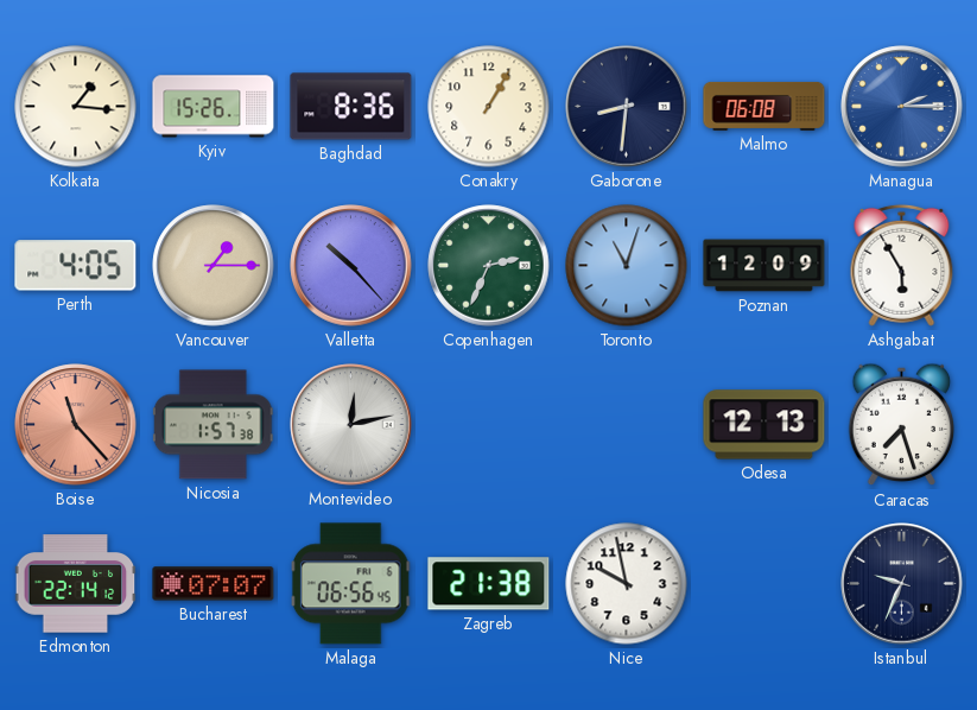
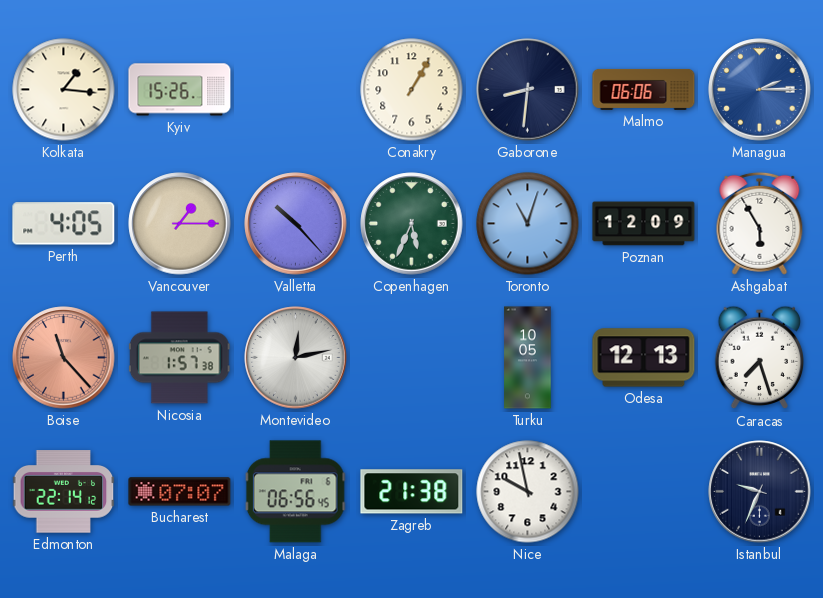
Baghdad: 8:36 -> none (351, 107)
Malmo: 06:08 -> 06:06 (644, 89)
Copenhagen: 2:34 -> 5:34 (412, 224)
Turku: none -> 10:05 (528, 358)
